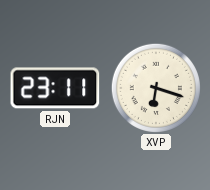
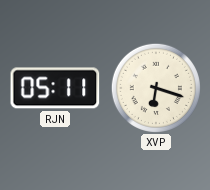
RJN: 23:11 -> 05:11 (55, 88)
